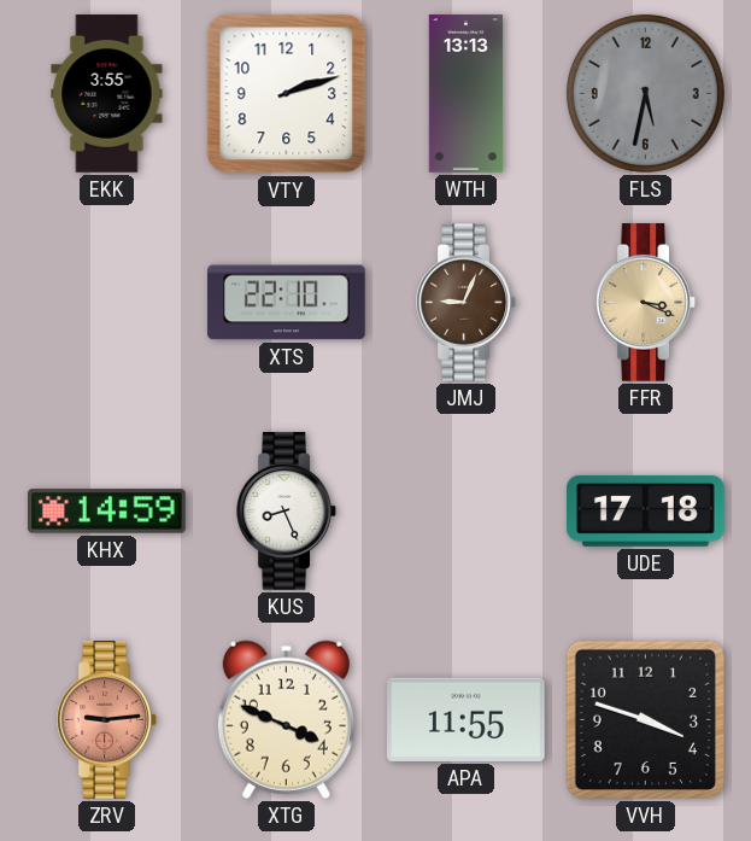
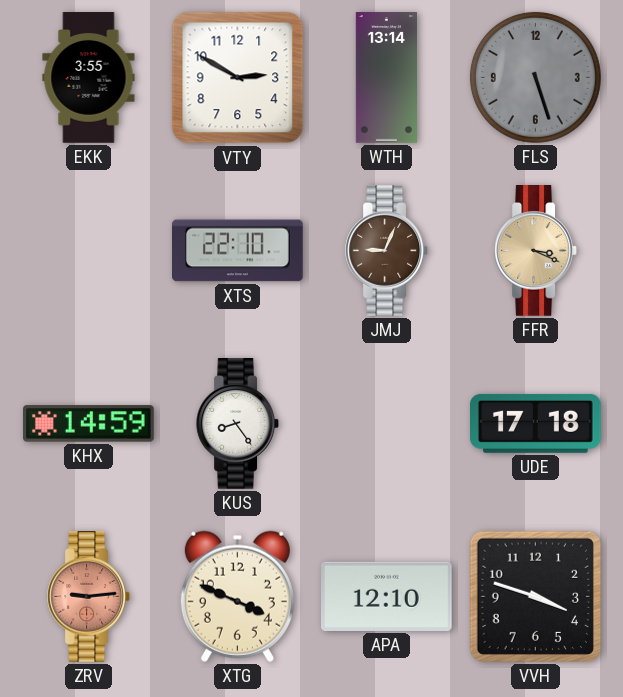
VTY: 2:12 -> 2:50 (238, 78)
WTH: 13:13 -> 13:14 (386, 78)
FLS: 5:32 -> 5:27 (535, 77)
KUS: 8:26 -> 8:24 (237, 424)
APA: 11:55 -> 12:10 (387, 596)
